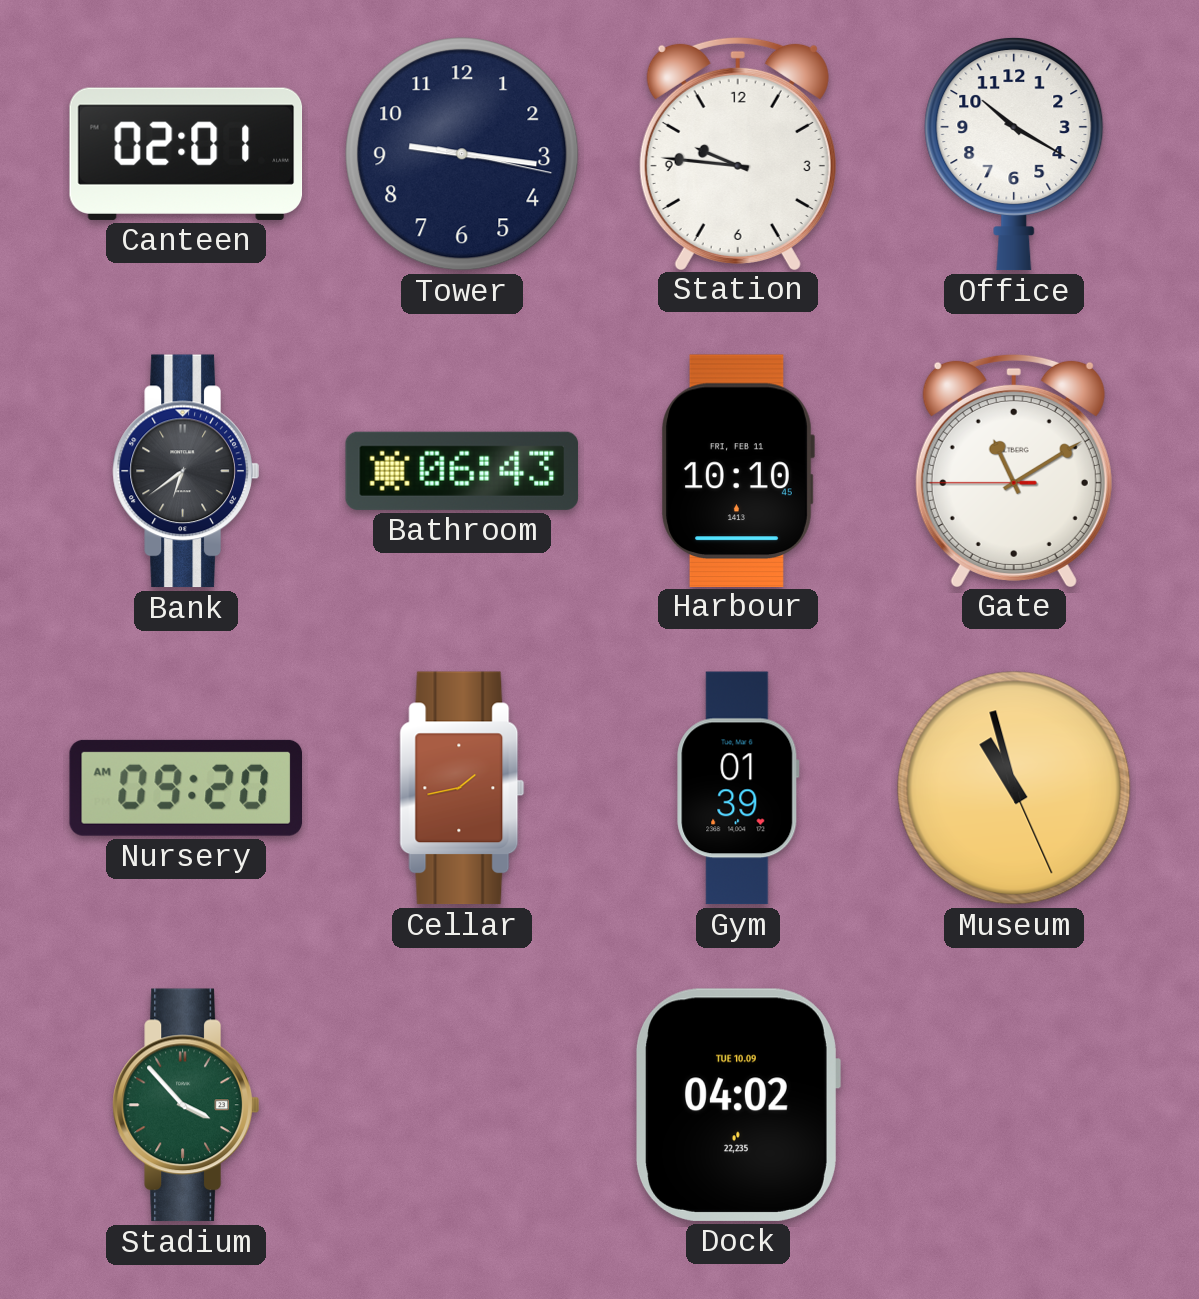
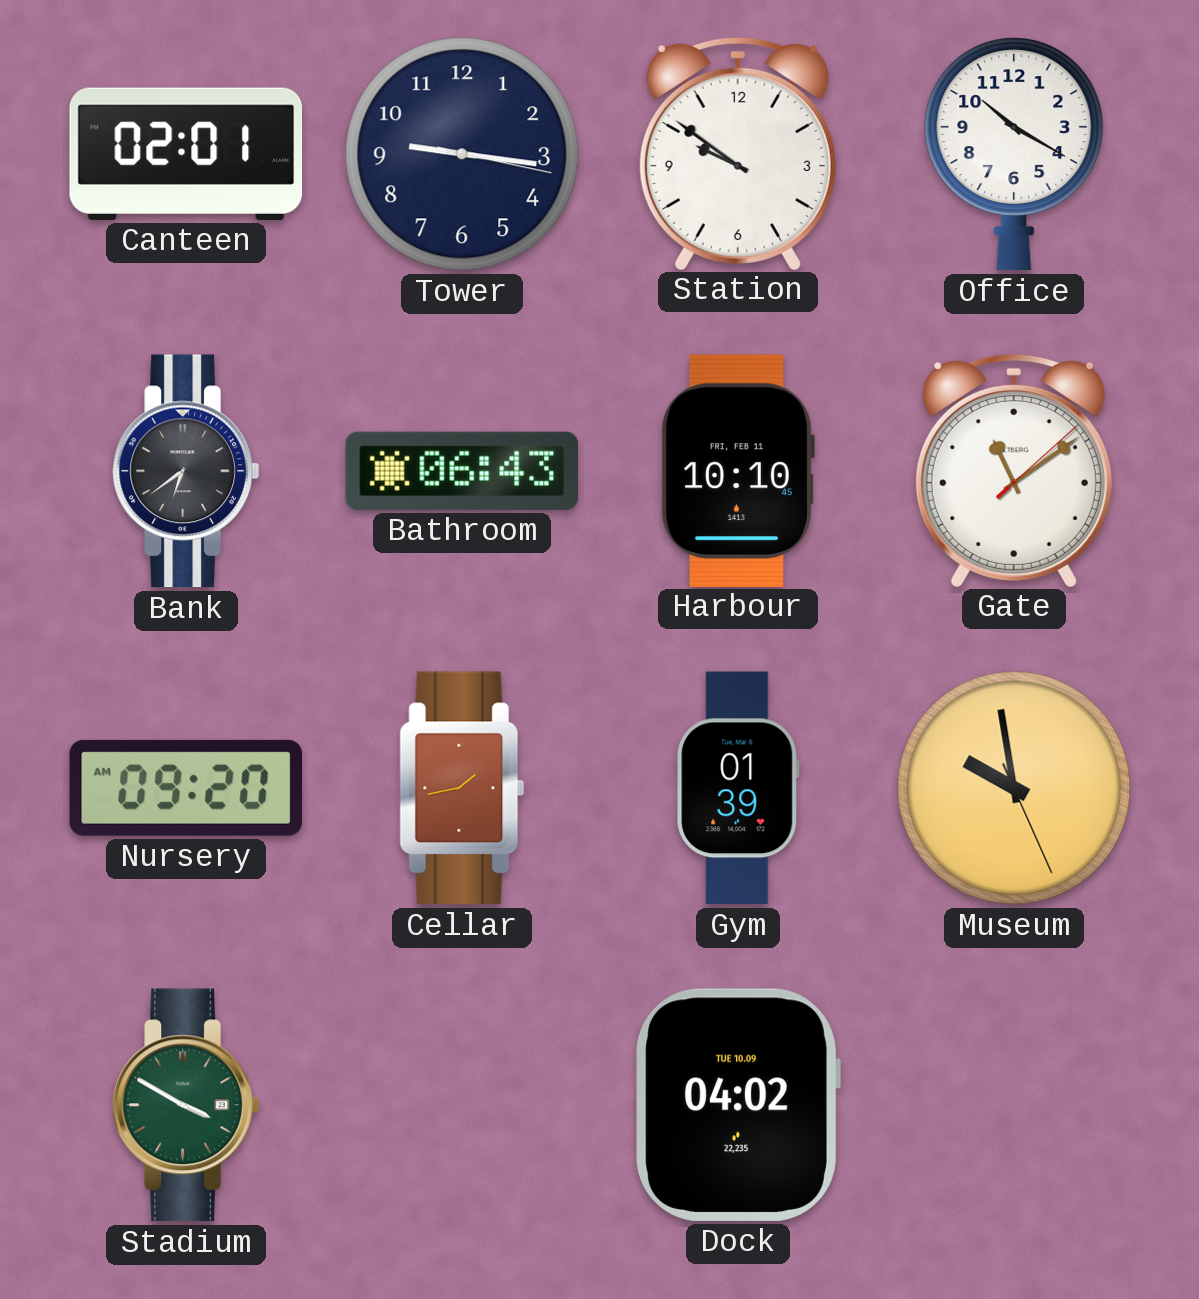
Station: 9:46 -> 9:51 (738, 153)
Gate: 11:09:45 -> 11:09:08 (1014, 470)
Museum: 10:57 -> 9:58 (1014, 788)
Stadium: 3:53 -> 3:50 (186, 1105)
